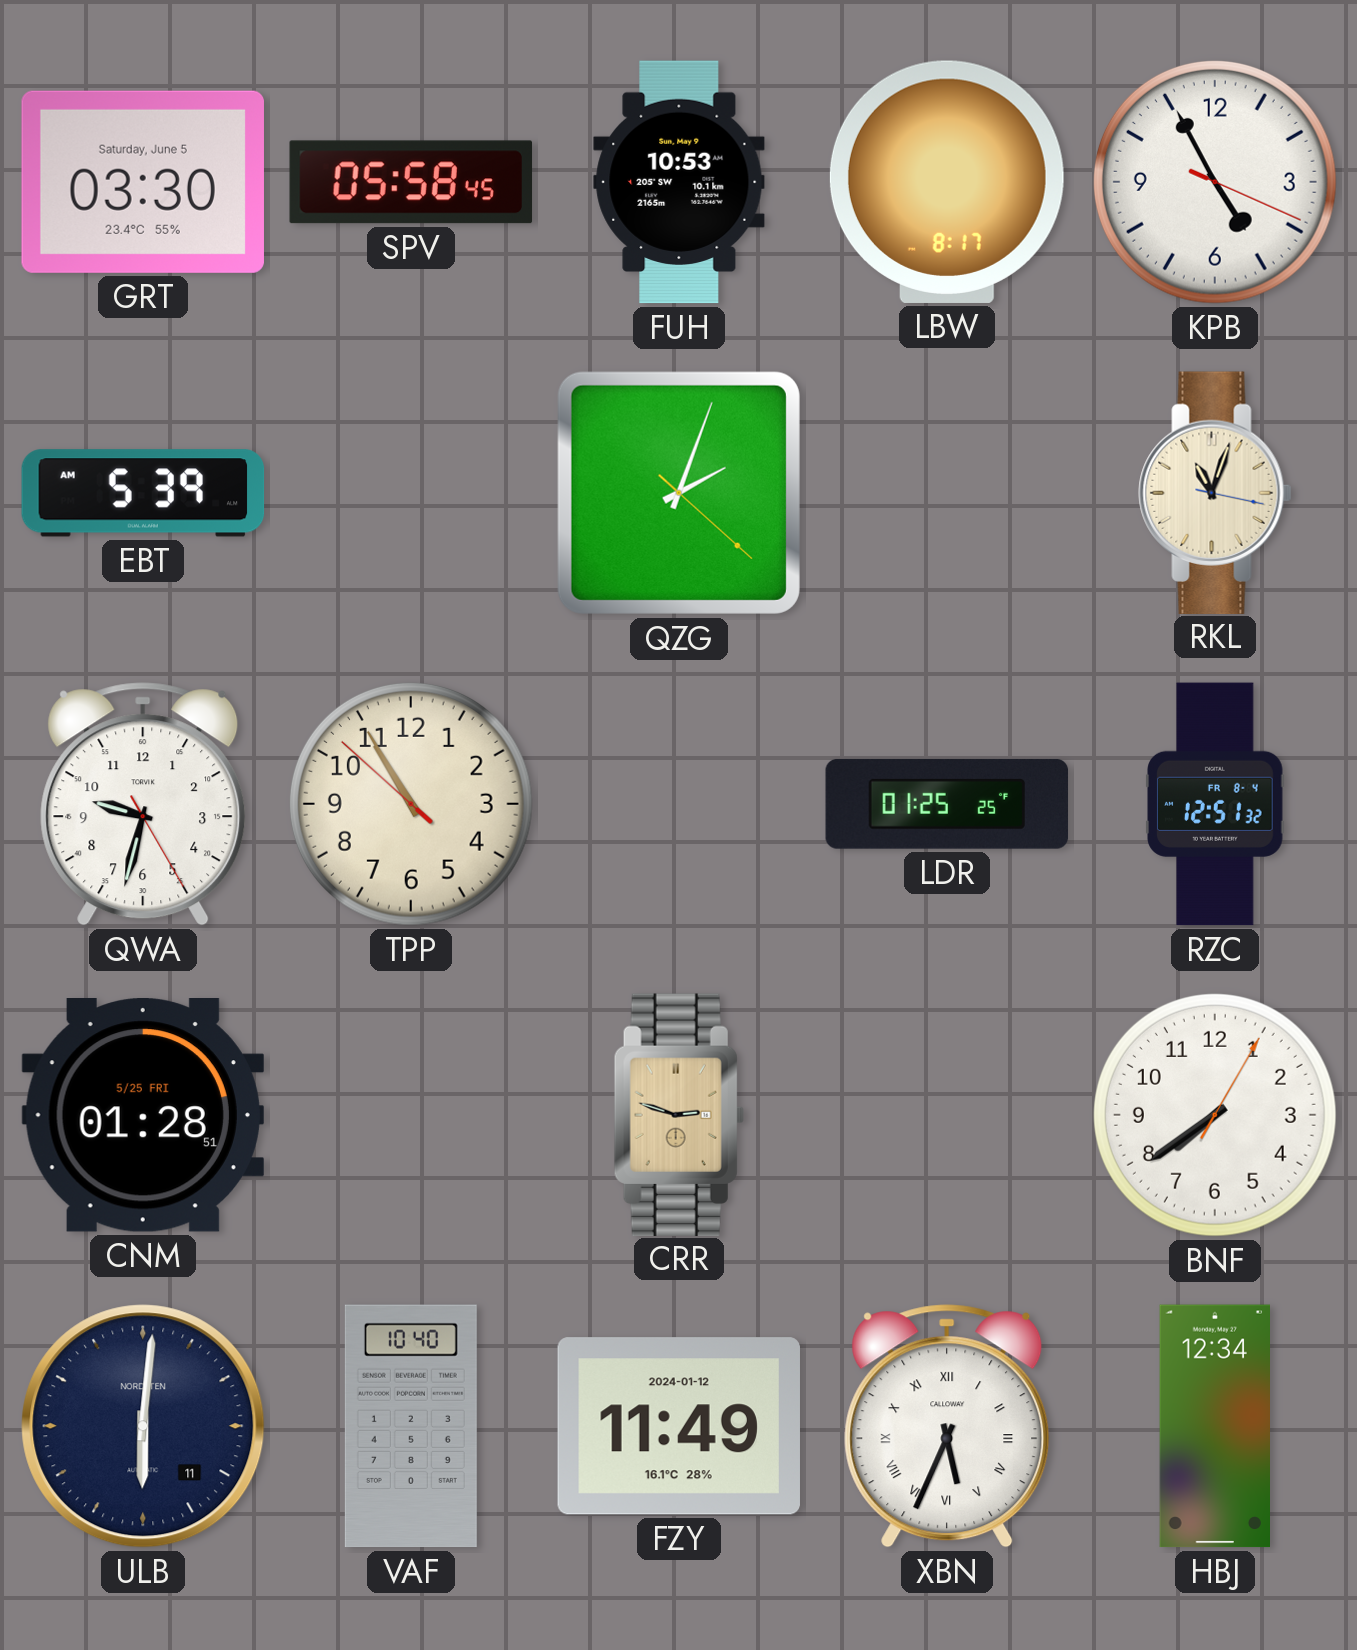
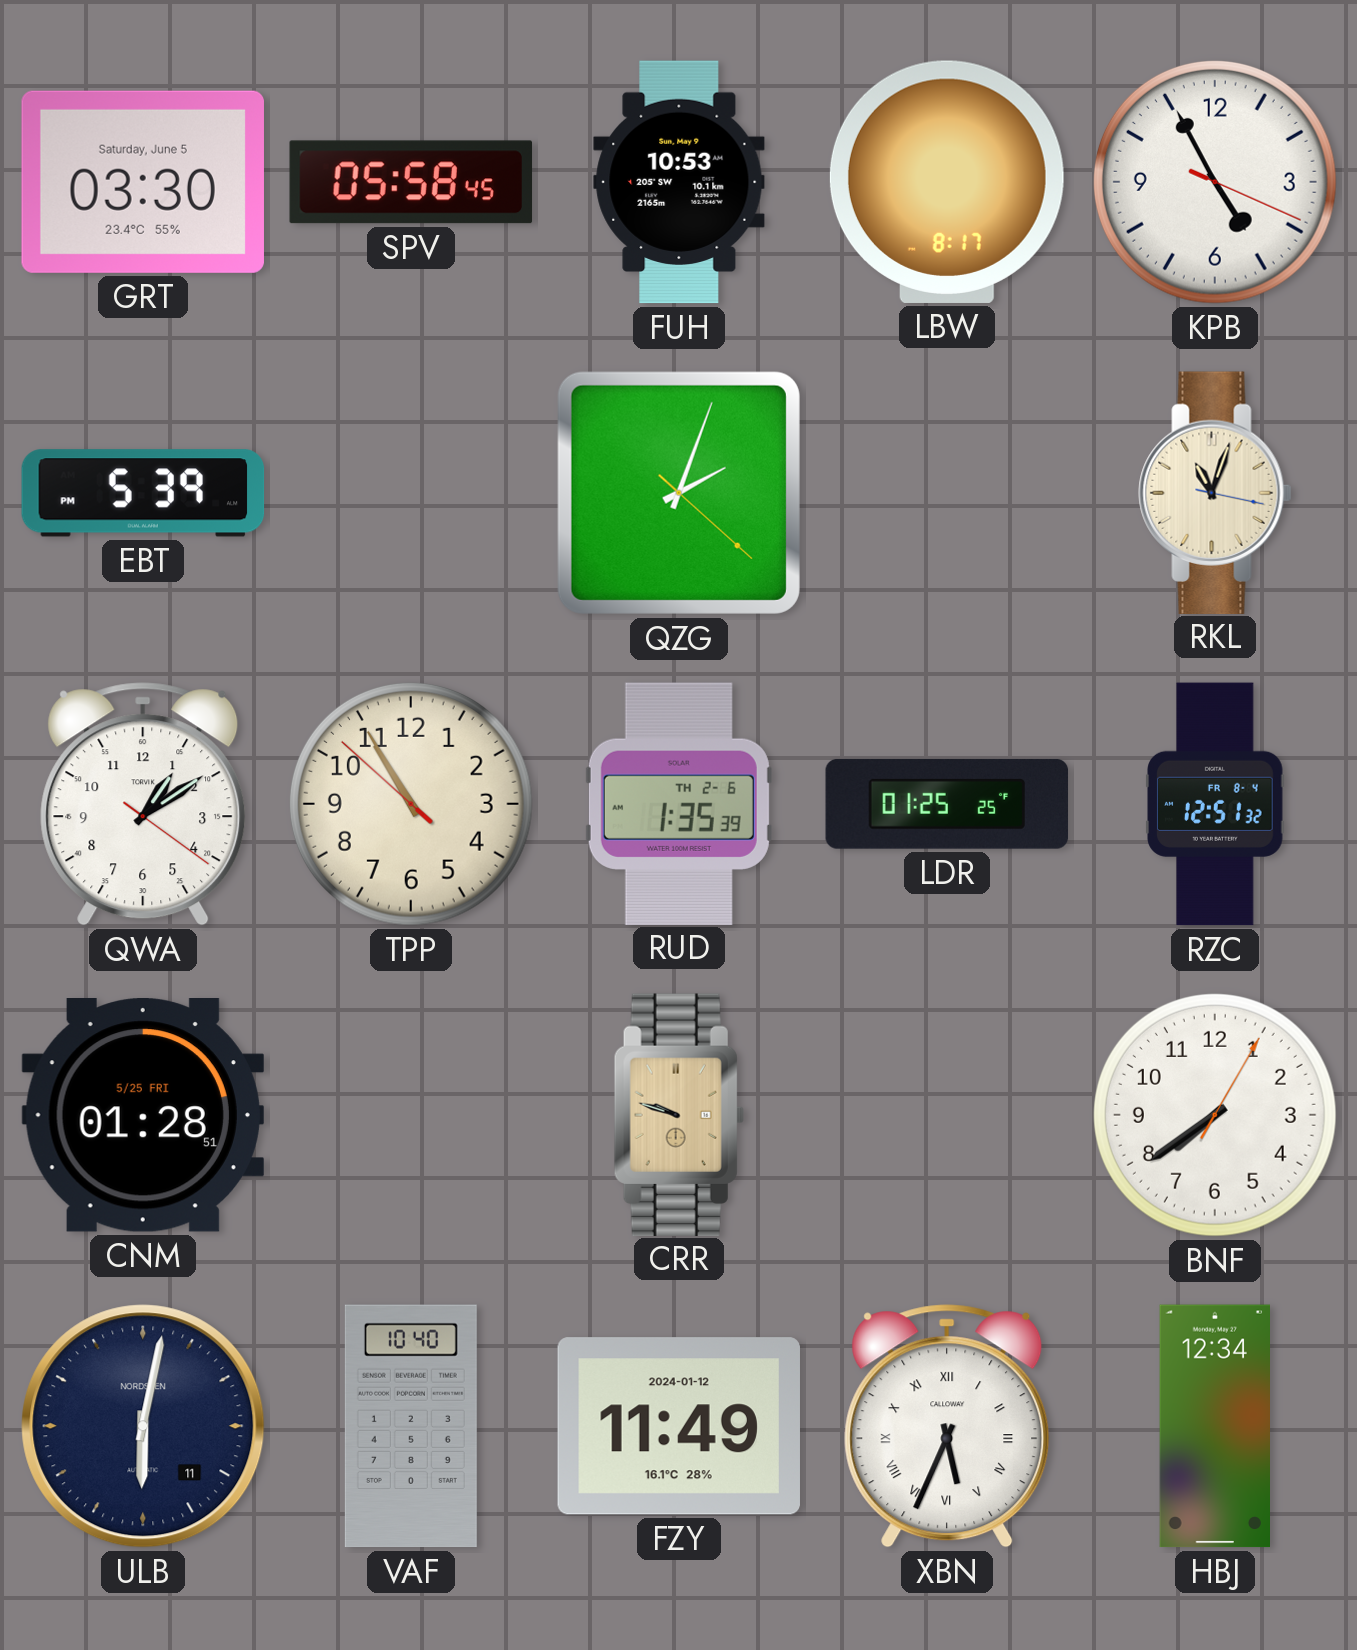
EBT: 5:39 AM -> 5:39 PM (143, 493)
QWA: 9:32 -> 1:09 (143, 804)
RUD: none -> 1:35 (679, 803)
CRR: 2:48 -> 9:48 (679, 1114)
ULB: 6:01 -> 6:02 (143, 1426)
